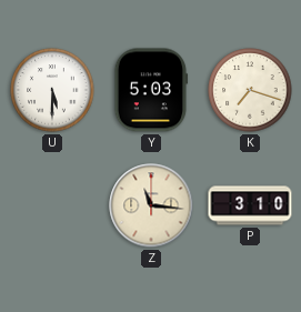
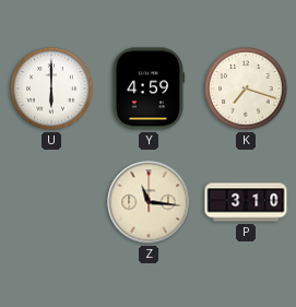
U: 5:30 -> 6:00 (51, 88)
Y: 5:03 -> 4:59 (149, 88)
